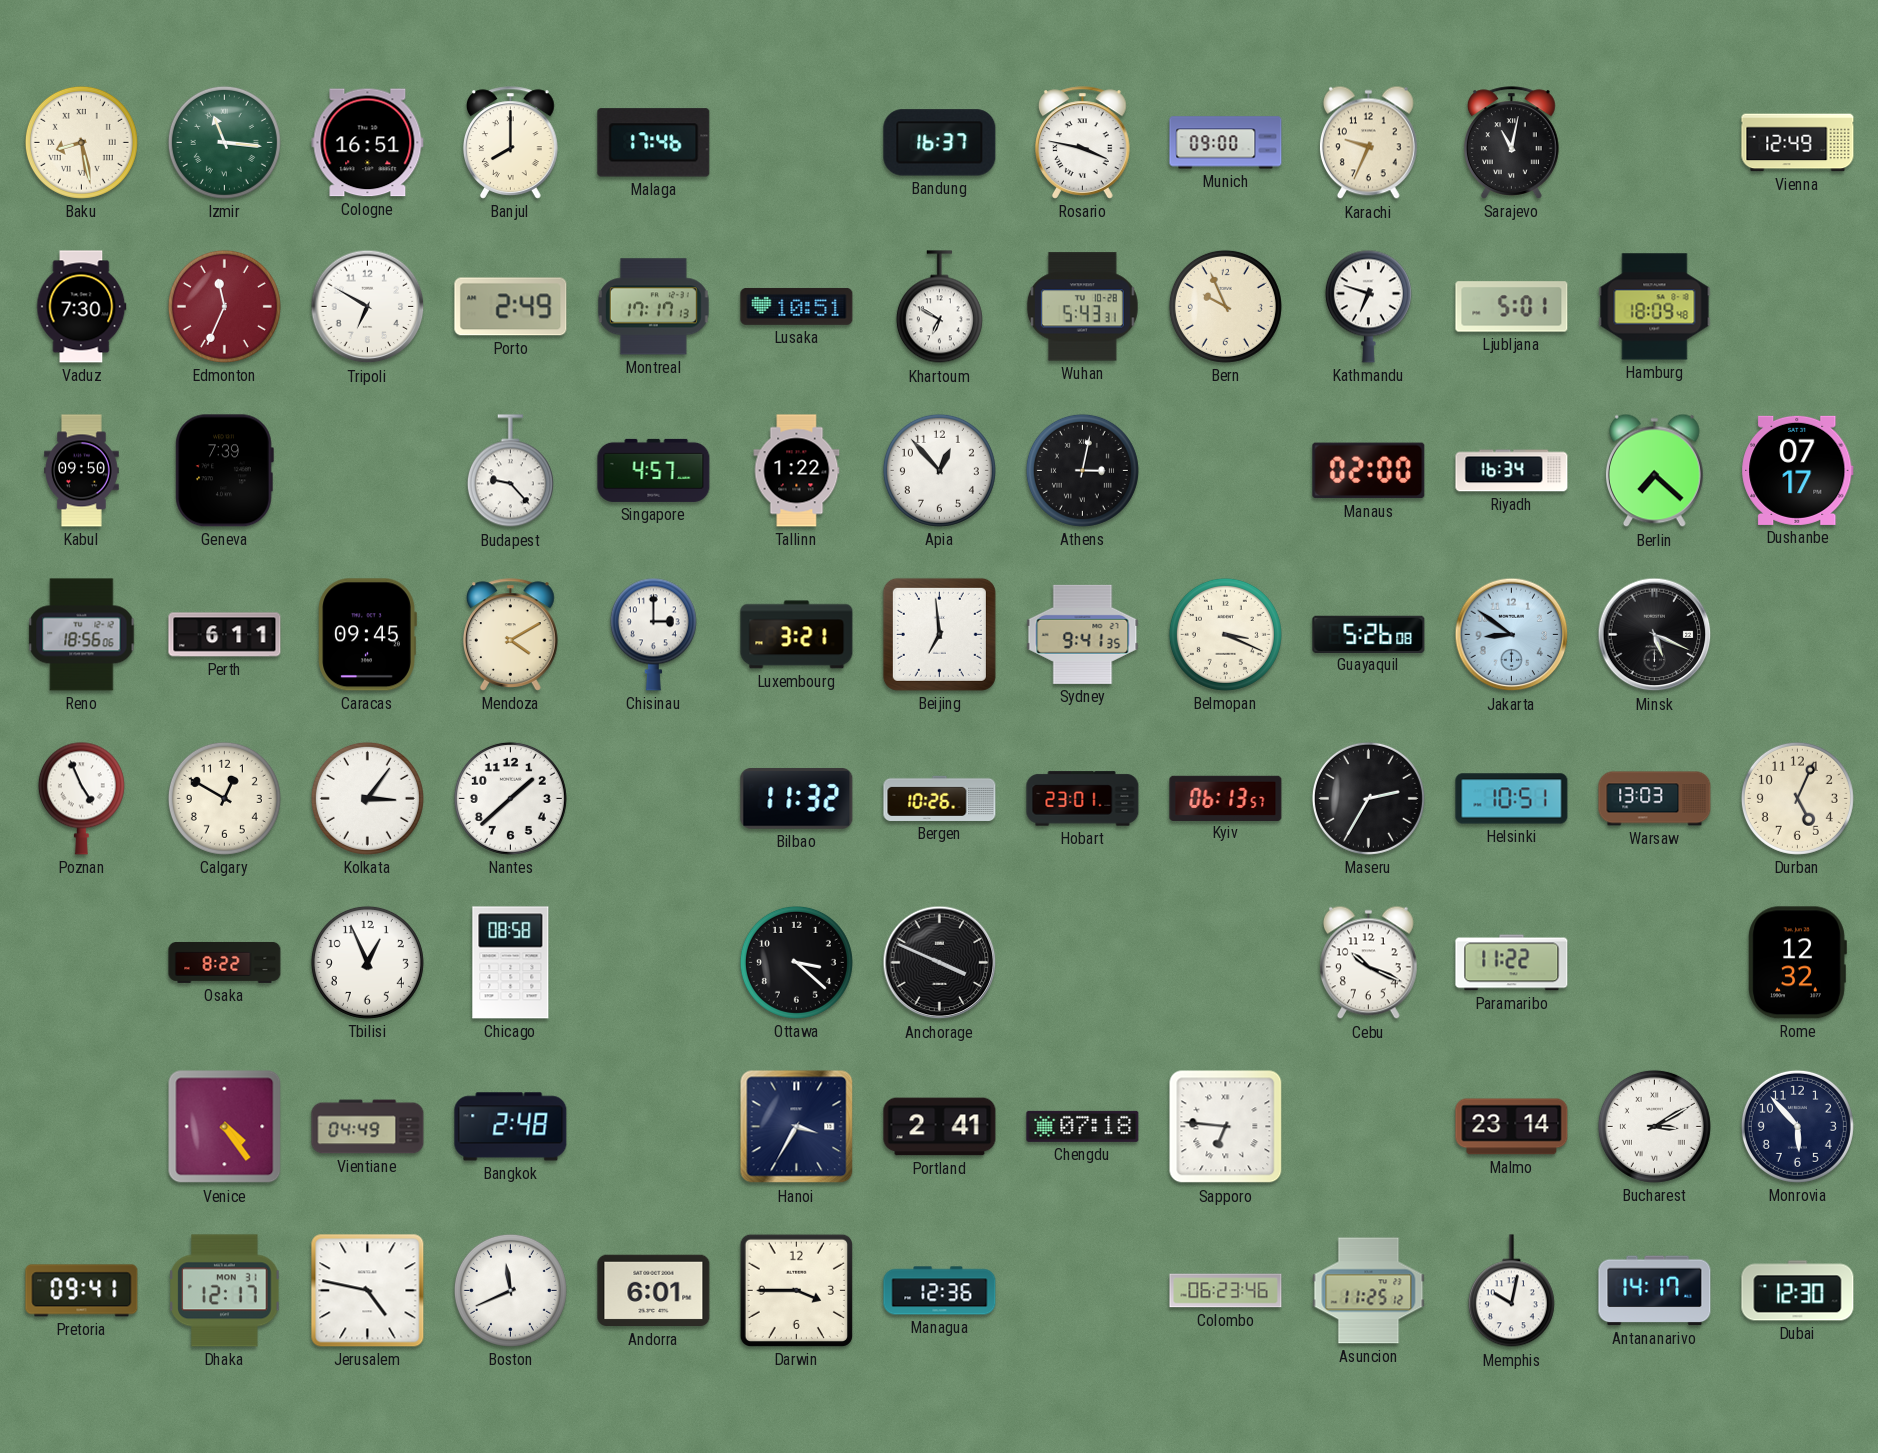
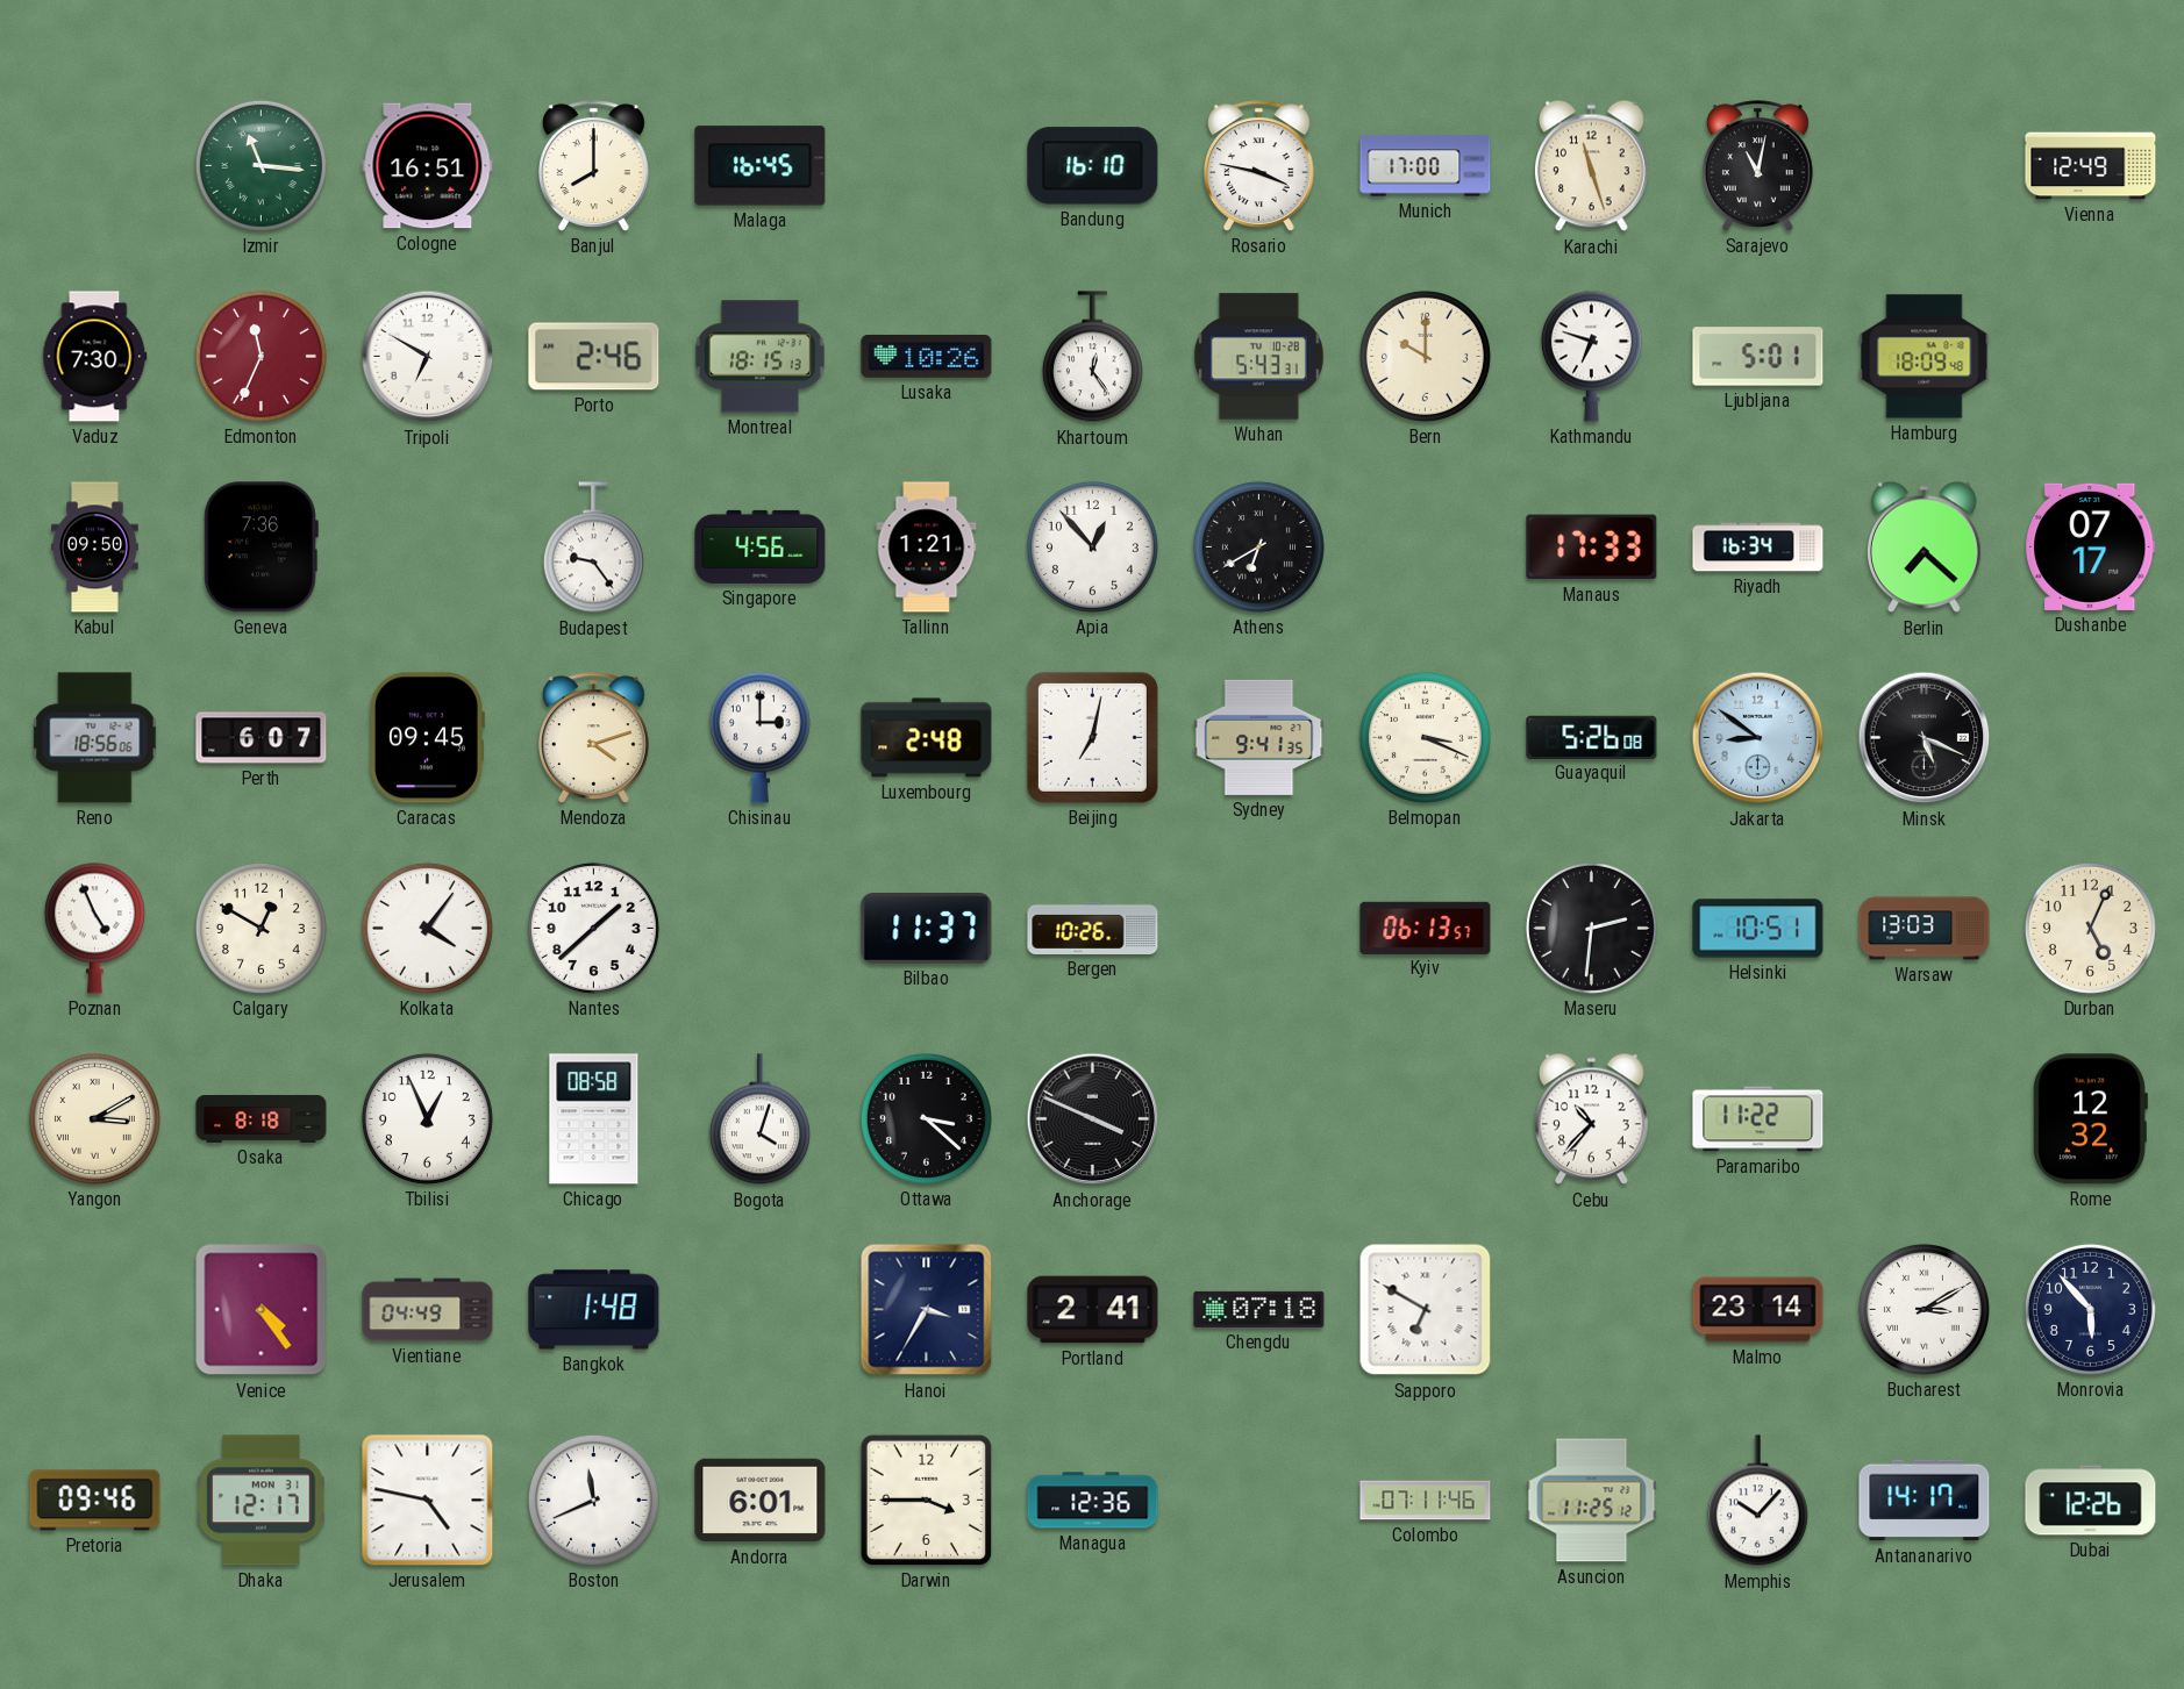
Baku: 8:28 -> none (81, 142)
Malaga: 17:46 -> 16:45 (761, 166)
Bandung: 16:37 -> 16:10 (1093, 166)
Munich: 09:00 -> 17:00 (1426, 166)
Karachi: 9:34 -> 11:27 (1591, 166)
Porto: 2:49 -> 2:46 (594, 357)
Montreal: 17:17 -> 18:15 (759, 357)
Lusaka: 10:51 -> 10:26 (927, 357)
Khartoum: 6:50 -> 12:24 (1092, 357)
Bern: 9:56 -> 10:00 (1425, 356)
Geneva: 7:39 -> 7:36 (260, 548)
Budapest: 9:23 -> 9:24 (593, 548)
Singapore: 4:57 -> 4:56 (761, 546)
Tallinn: 1:22 -> 1:21 (927, 548)
Athens: 3:02 -> 6:40 (1258, 546)
Manaus: 02:00 -> 17:33 (1592, 548)
Perth: 6:11 -> 6:07 (262, 738)
Mendoza: 4:10 -> 4:12 (594, 738)
Luxembourg: 3:21 -> 2:48 (927, 738)
Beijing: 6:59 -> 7:02 (1092, 737)
Kolkata: 3:06 -> 4:06 (427, 928)
Bilbao: 11:32 -> 11:37 (927, 929)
Hobart: 23:01 -> none (1083, 799)
Maseru: 2:35 -> 2:31 (1591, 928)
Yangon: none -> 3:10 (94, 1118)
Osaka: 8:22 -> 8:18 (262, 1118)
Bogota: none -> 4:03 (759, 1119)
Cebu: 10:19 -> 10:37 (1591, 1119)
Bangkok: 2:48 -> 1:48 (594, 1310)
Sapporo: 6:46 -> 6:50 (1426, 1310)
Pretoria: 09:41 -> 09:46 (95, 1501)
Colombo: 06:23 -> 07:11 (1426, 1501)
Memphis: 10:02 -> 10:07 (1757, 1501)
Dubai: 12:30 -> 12:26 (2091, 1501)
